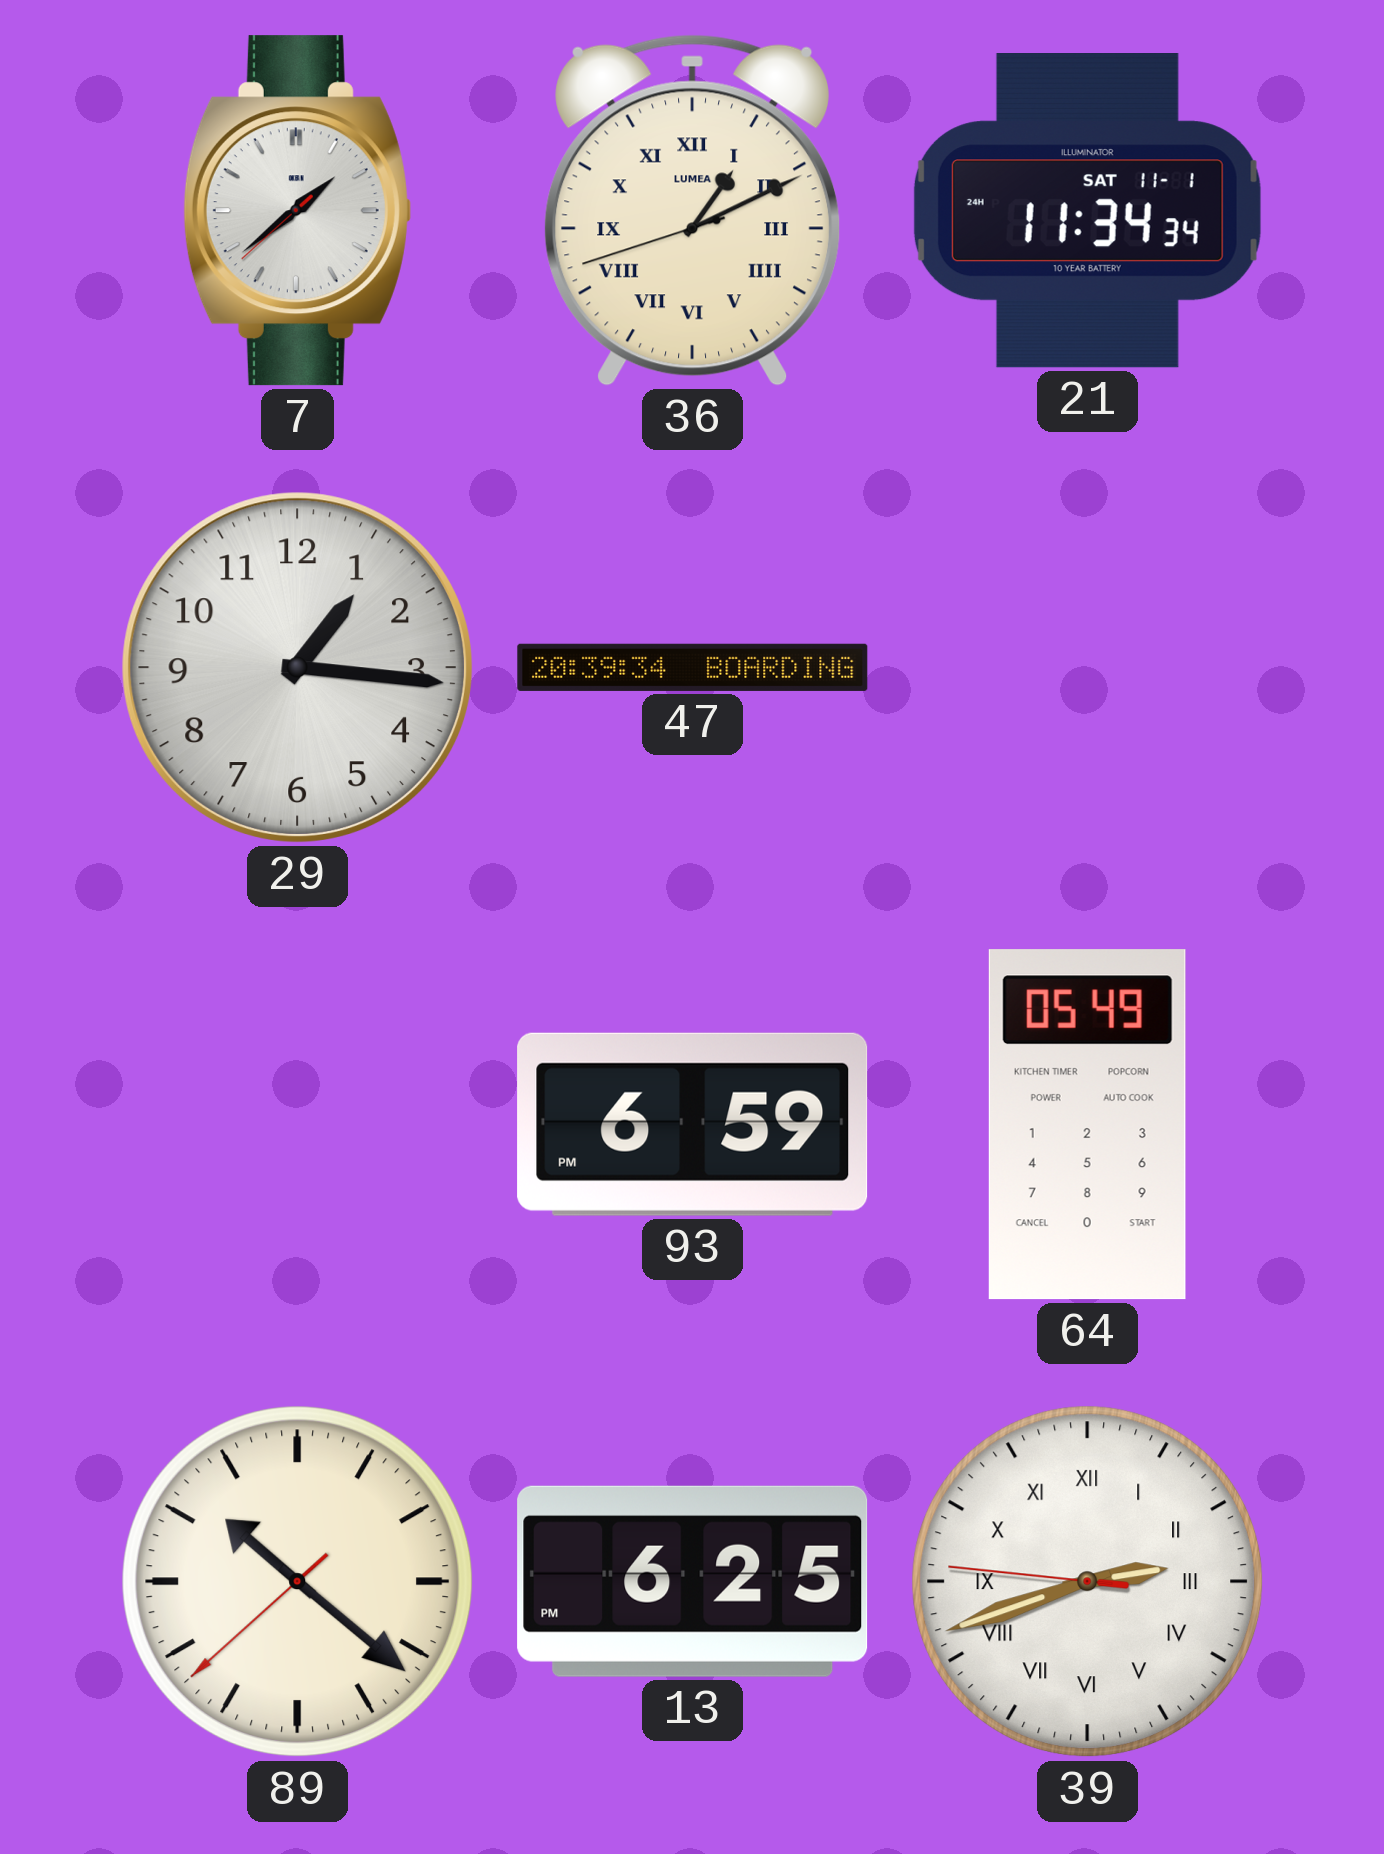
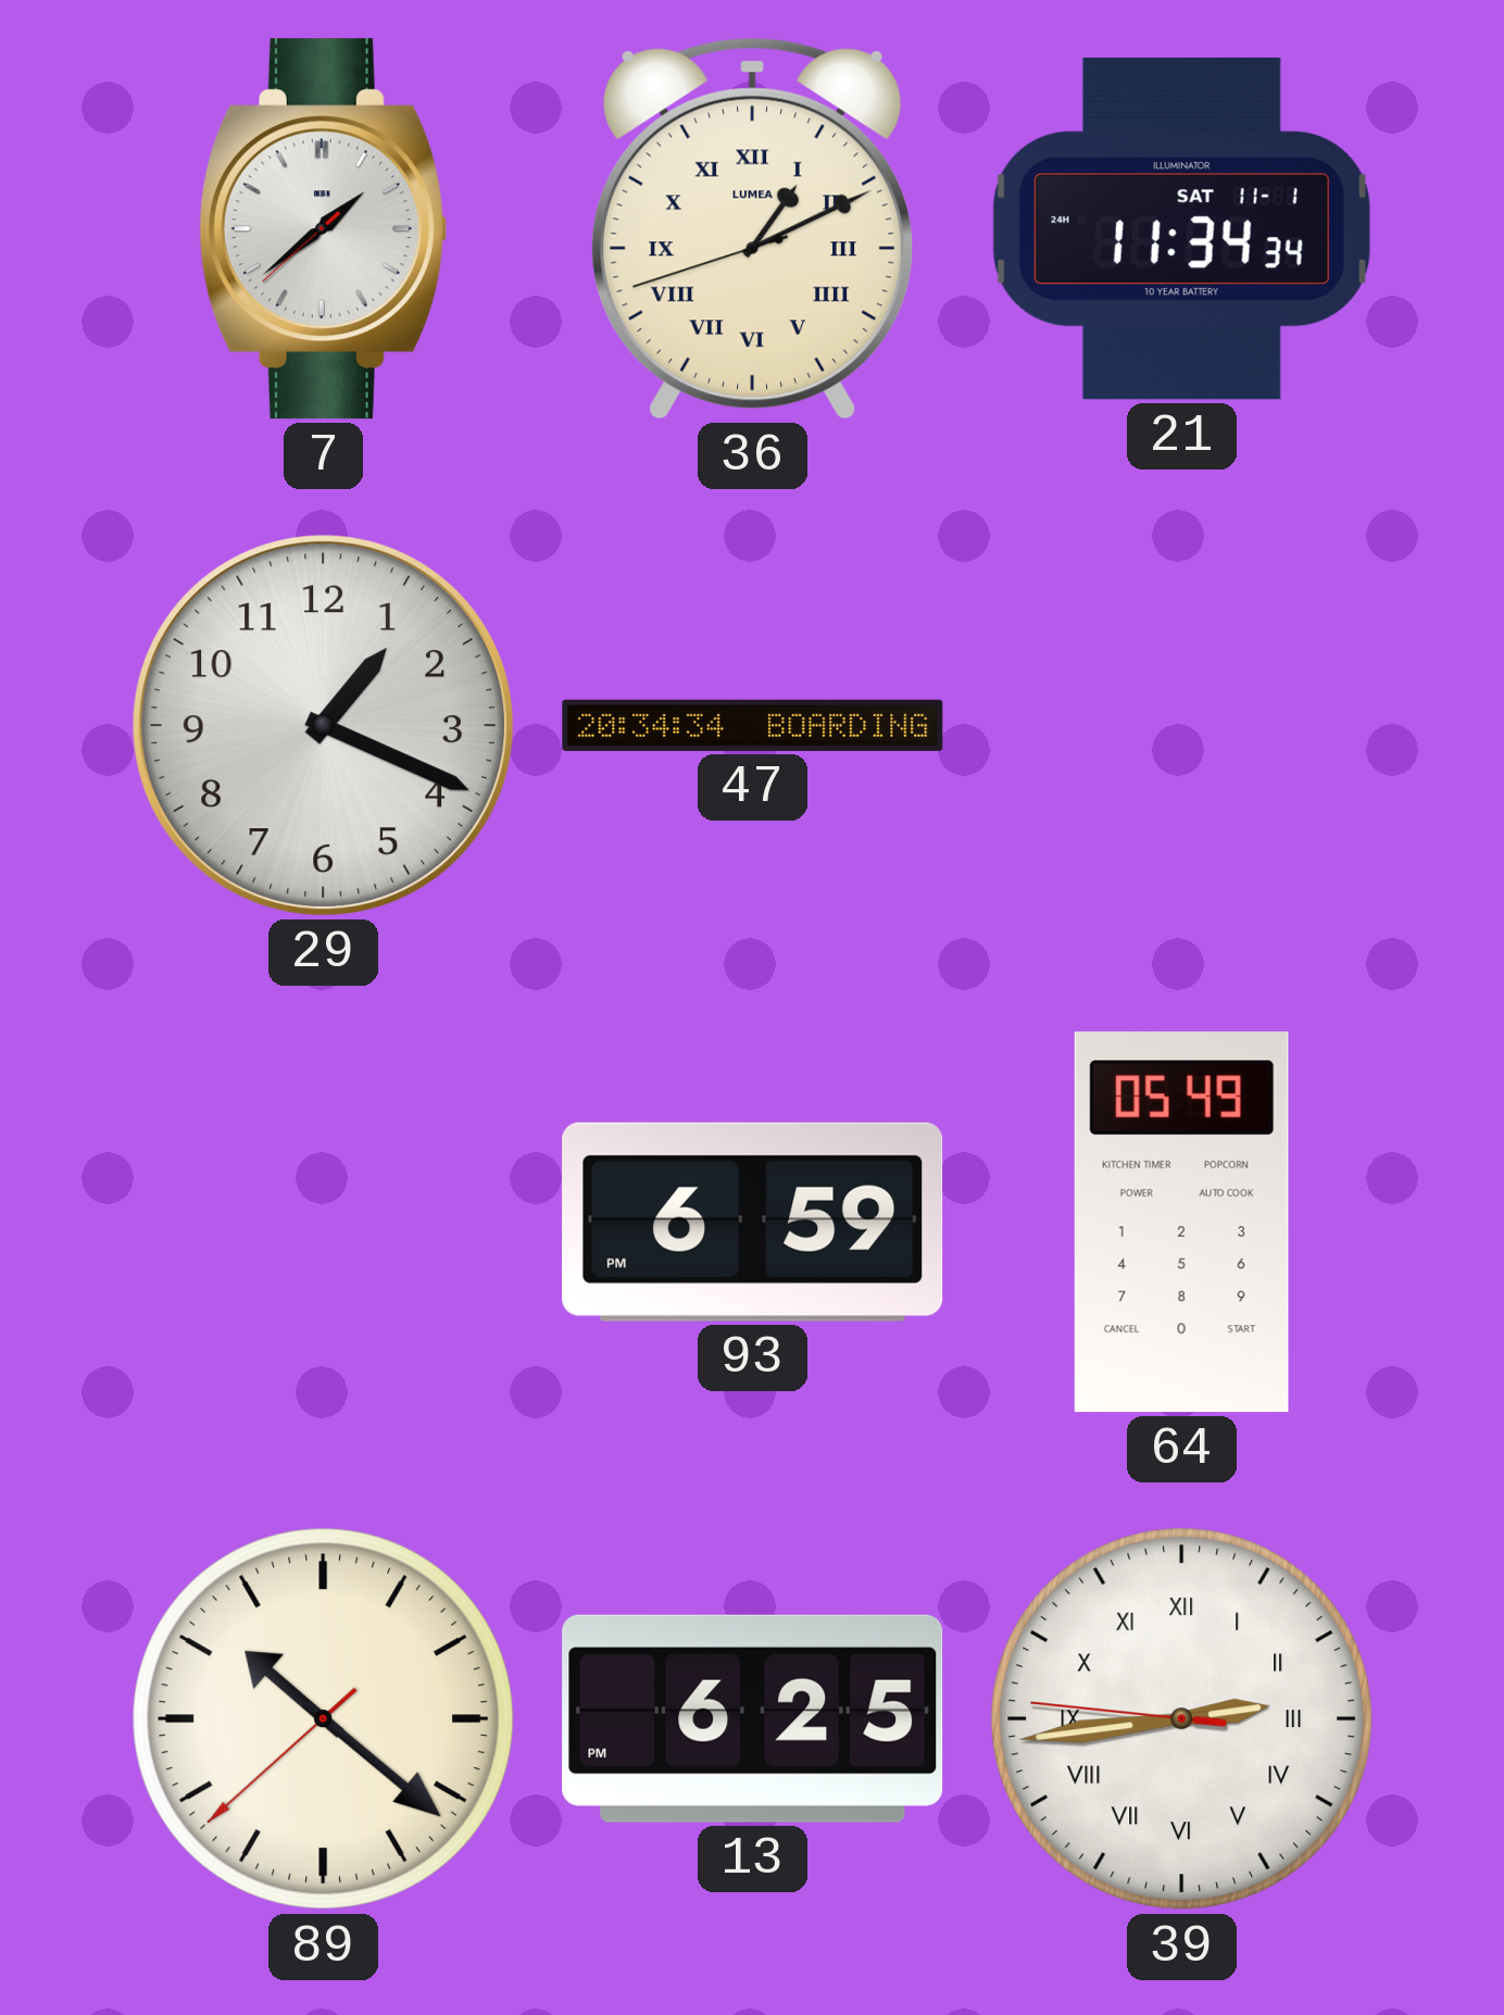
29: 1:16 -> 1:19 (323, 725)
47: 20:39 -> 20:34 (753, 725)
39: 2:41 -> 2:43 (1182, 1719)
